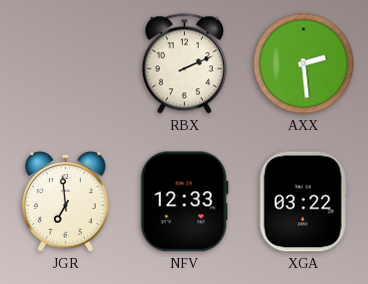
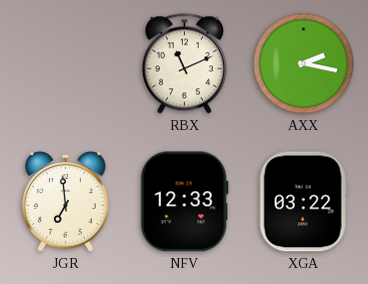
RBX: 2:11 -> 11:11 (184, 64)
AXX: 2:29 -> 2:17 (304, 64)
